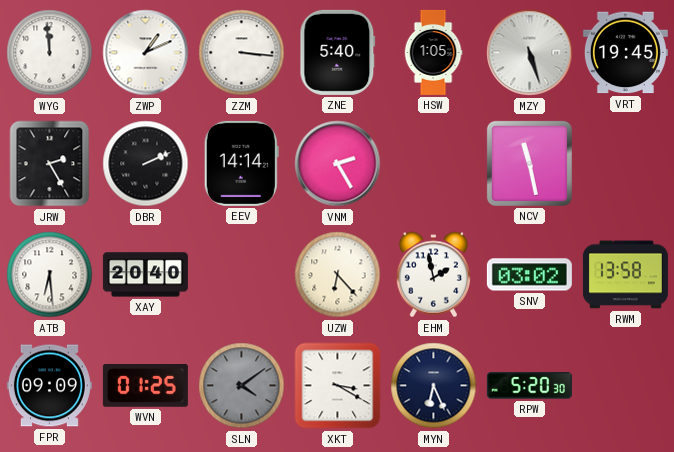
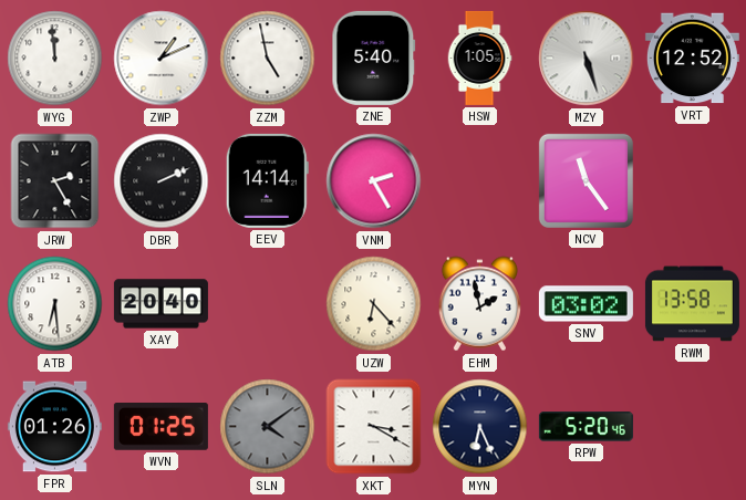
ZZM: 3:16 -> 4:58 (268, 59)
VRT: 19:45 -> 12:52 (692, 59)
NCV: 11:28 -> 11:24 (586, 180)
FPR: 09:09 -> 01:26 (54, 427)
RPW: 5:20:30 -> 5:20:46 (586, 427)
